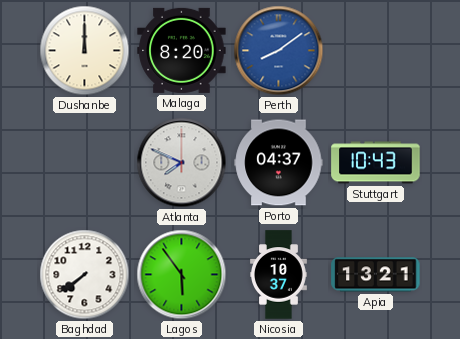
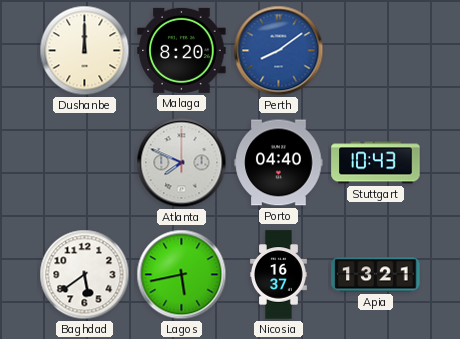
Porto: 04:37 -> 04:40 (279, 163)
Baghdad: 7:39 -> 5:39 (85, 275)
Lagos: 5:54 -> 5:43 (182, 275)
Nicosia: 10:37 -> 16:37 (279, 275)
